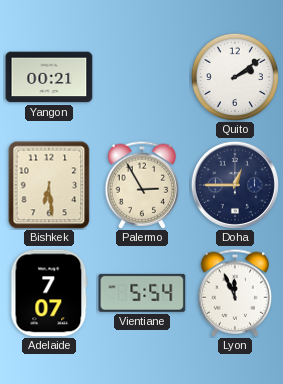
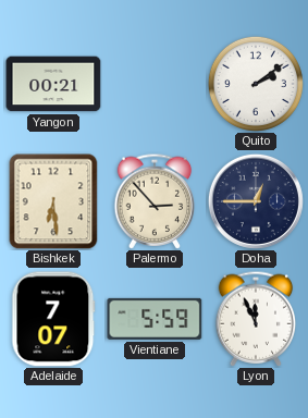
Palermo: 2:55 -> 2:53 (155, 201)
Vientiane: 5:54 -> 5:59 (155, 319)
